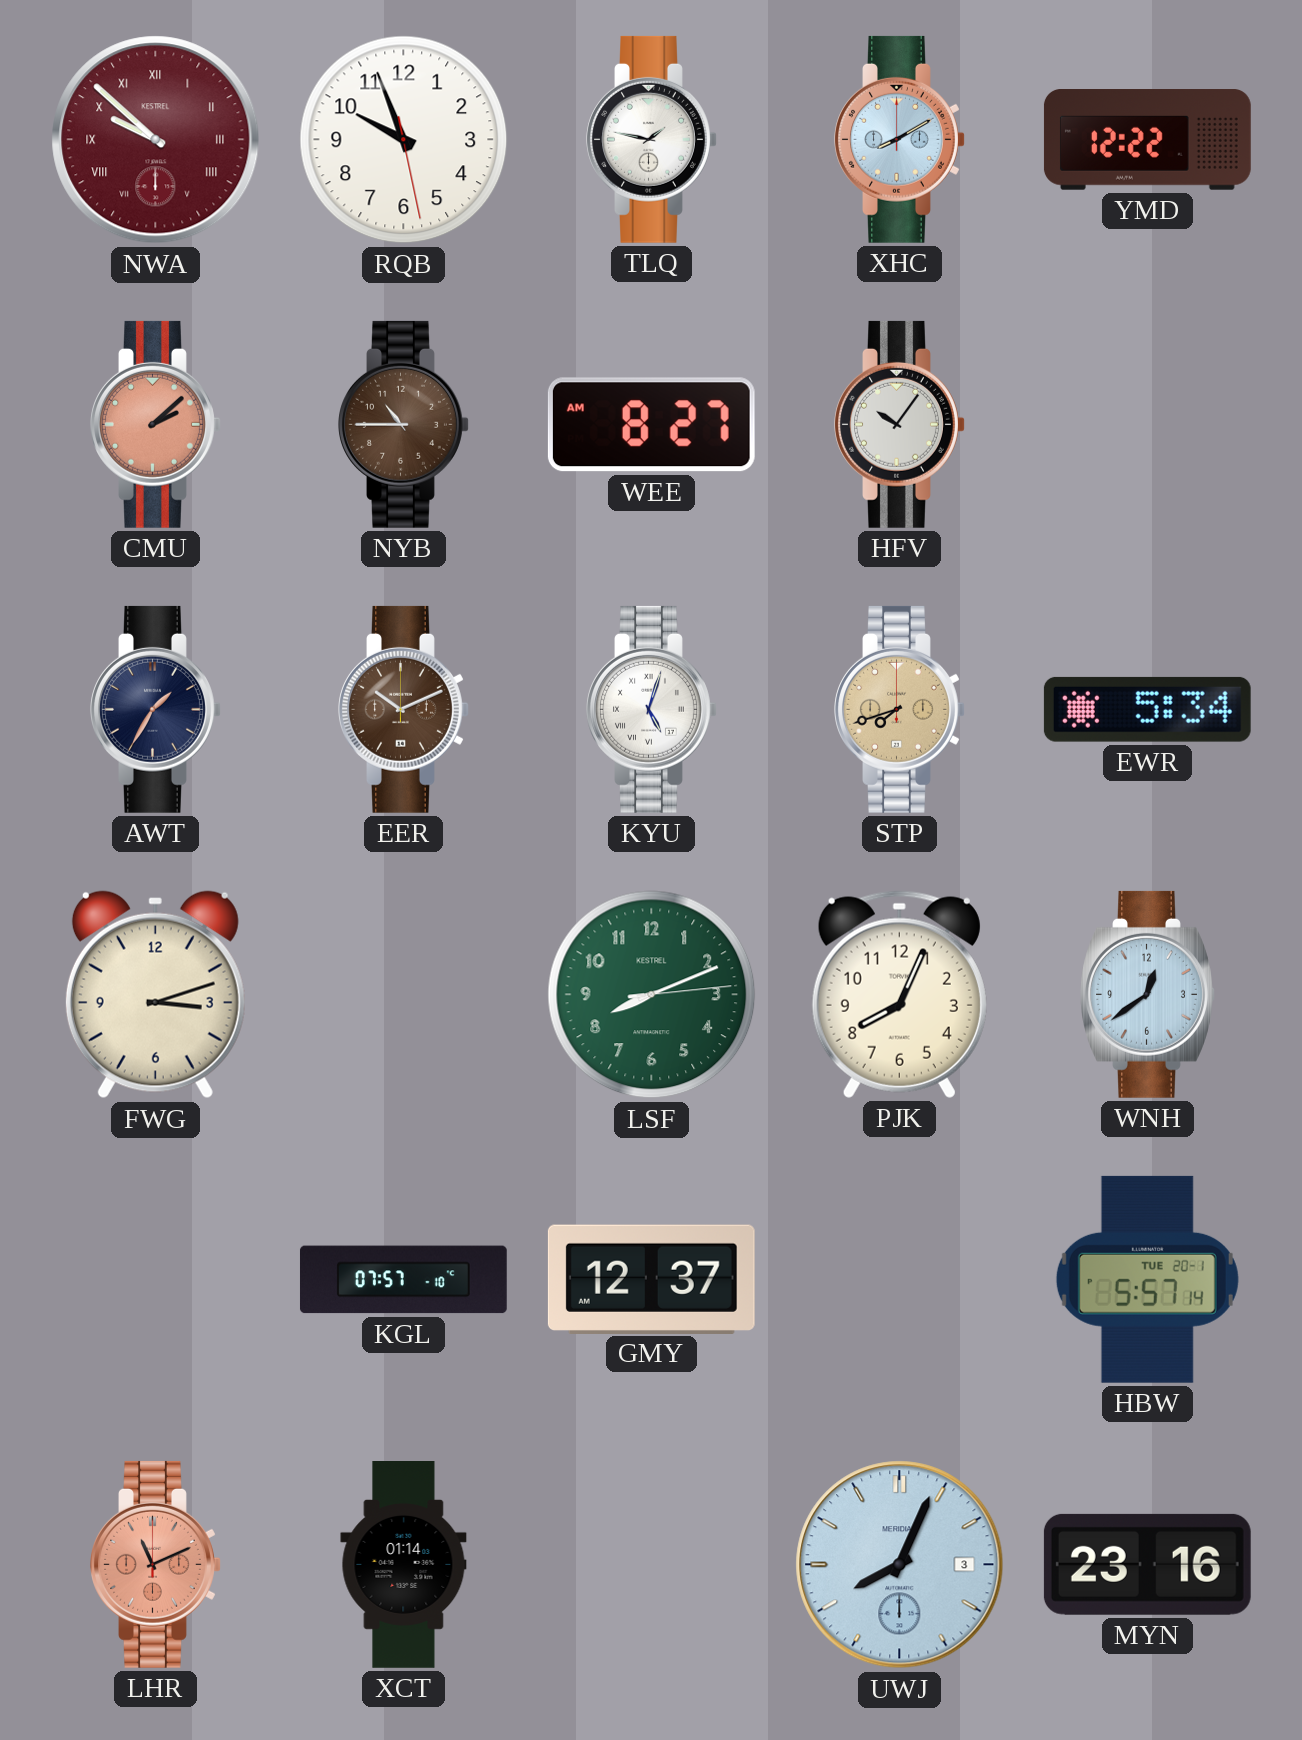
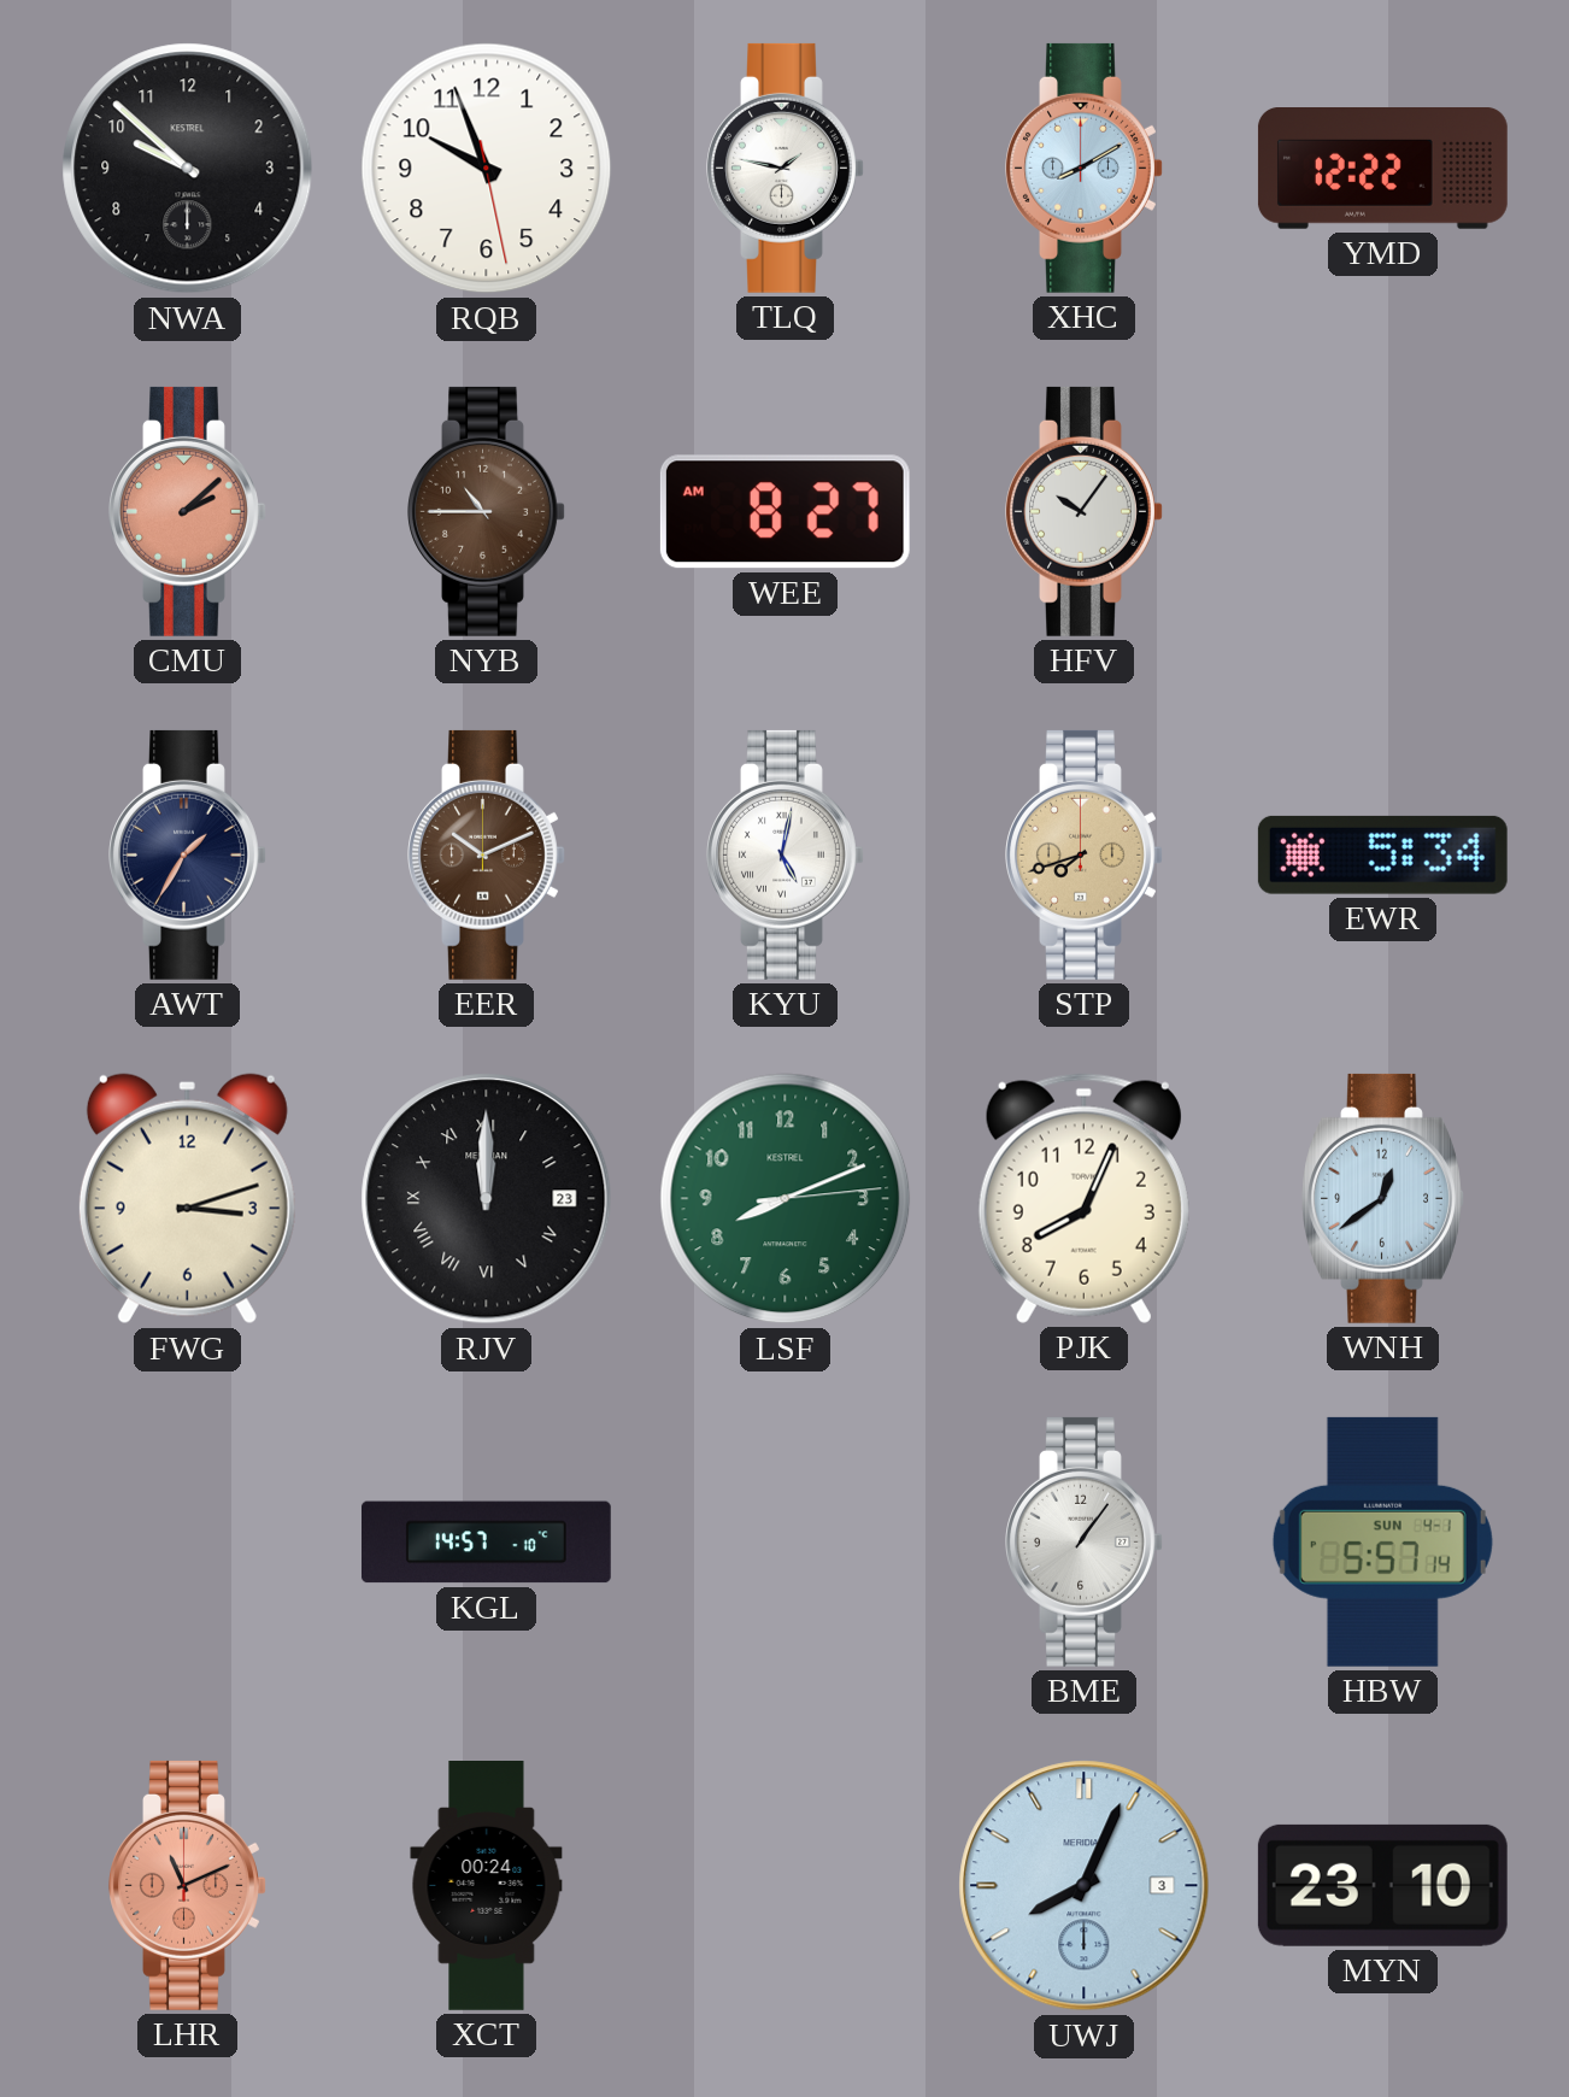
NWA dial: burgundy -> black (188, 169)
NWA numerals: Roman -> Arabic (188, 169)
KYU: 5:03 -> 5:02 (786, 854)
RJV: none -> 12:00 (487, 1199)
KGL: 07:57 -> 14:57 (486, 1543)
GMY: 12:37 -> none (651, 1279)
BME: none -> 1:06 (1085, 1541)
HBW date: TUE 20-1 -> SUN 4-1 (1382, 1541)
XCT: 01:14 -> 00:24 (487, 1886)
MYN: 23:16 -> 23:10 (1382, 1885)
